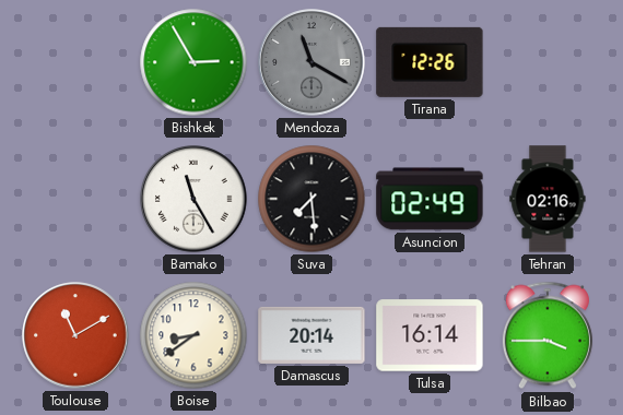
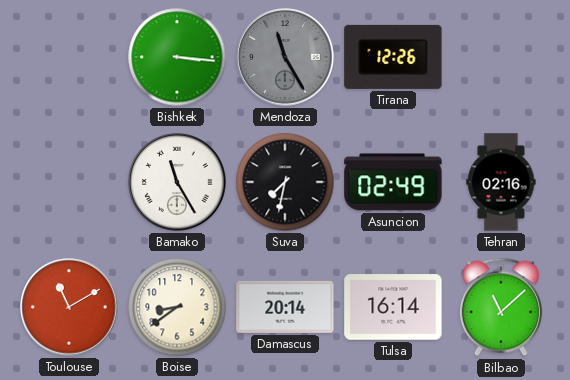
Bishkek: 2:55 -> 3:16 (177, 57)
Mendoza: 11:20 -> 11:25 (285, 57)
Suva: 7:29 -> 7:32 (285, 182)
Bilbao: 3:45 -> 11:08 (501, 307)
